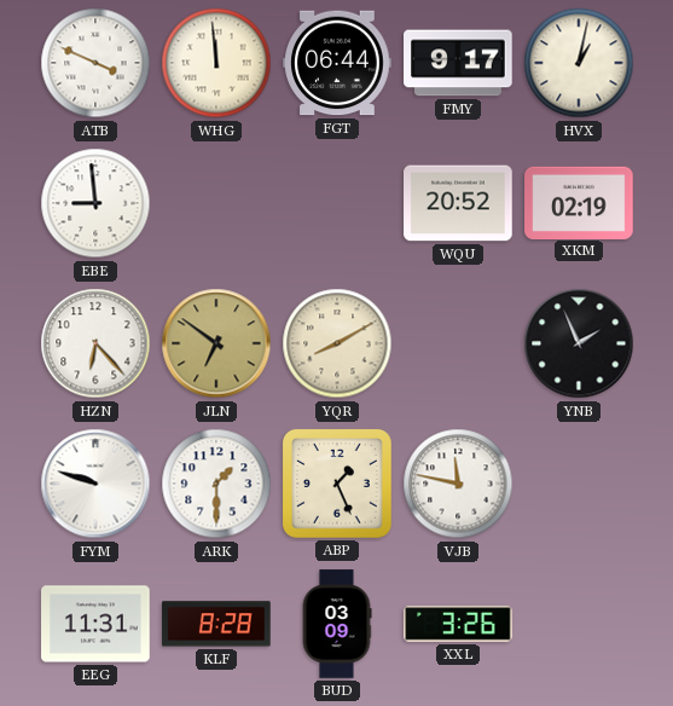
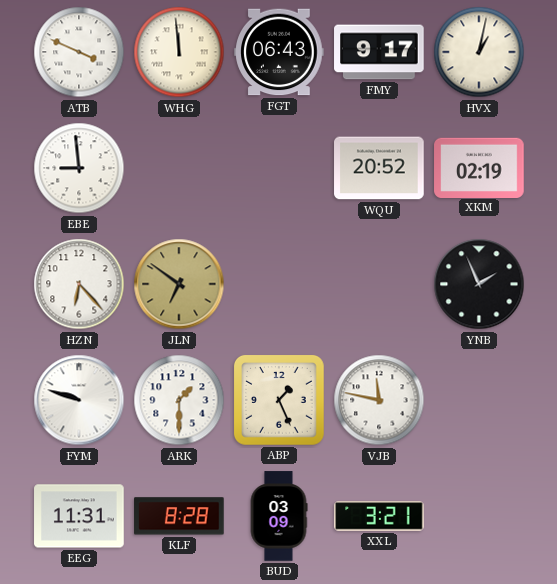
FGT: 06:44 -> 06:43 (279, 52)
YQR: 8:10 -> none (337, 343)
XXL: 3:26 -> 3:21 (379, 516)
